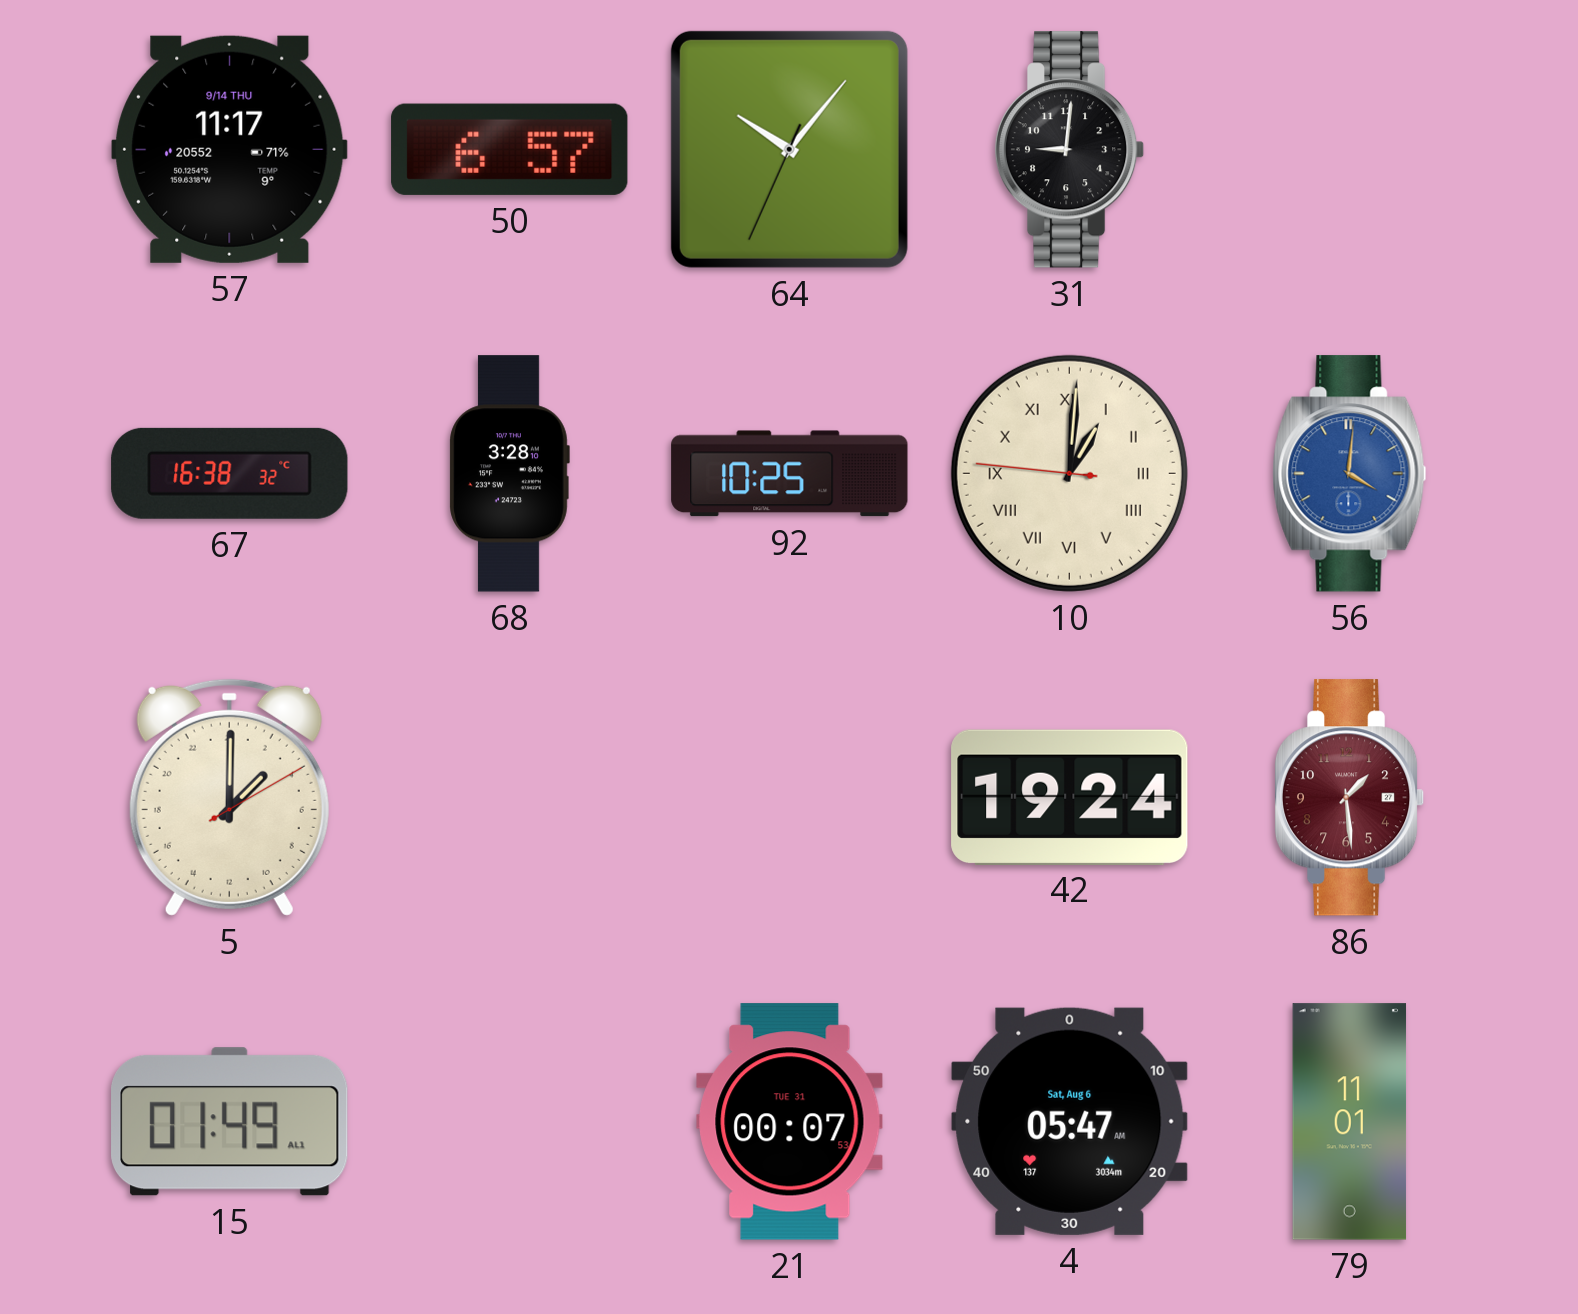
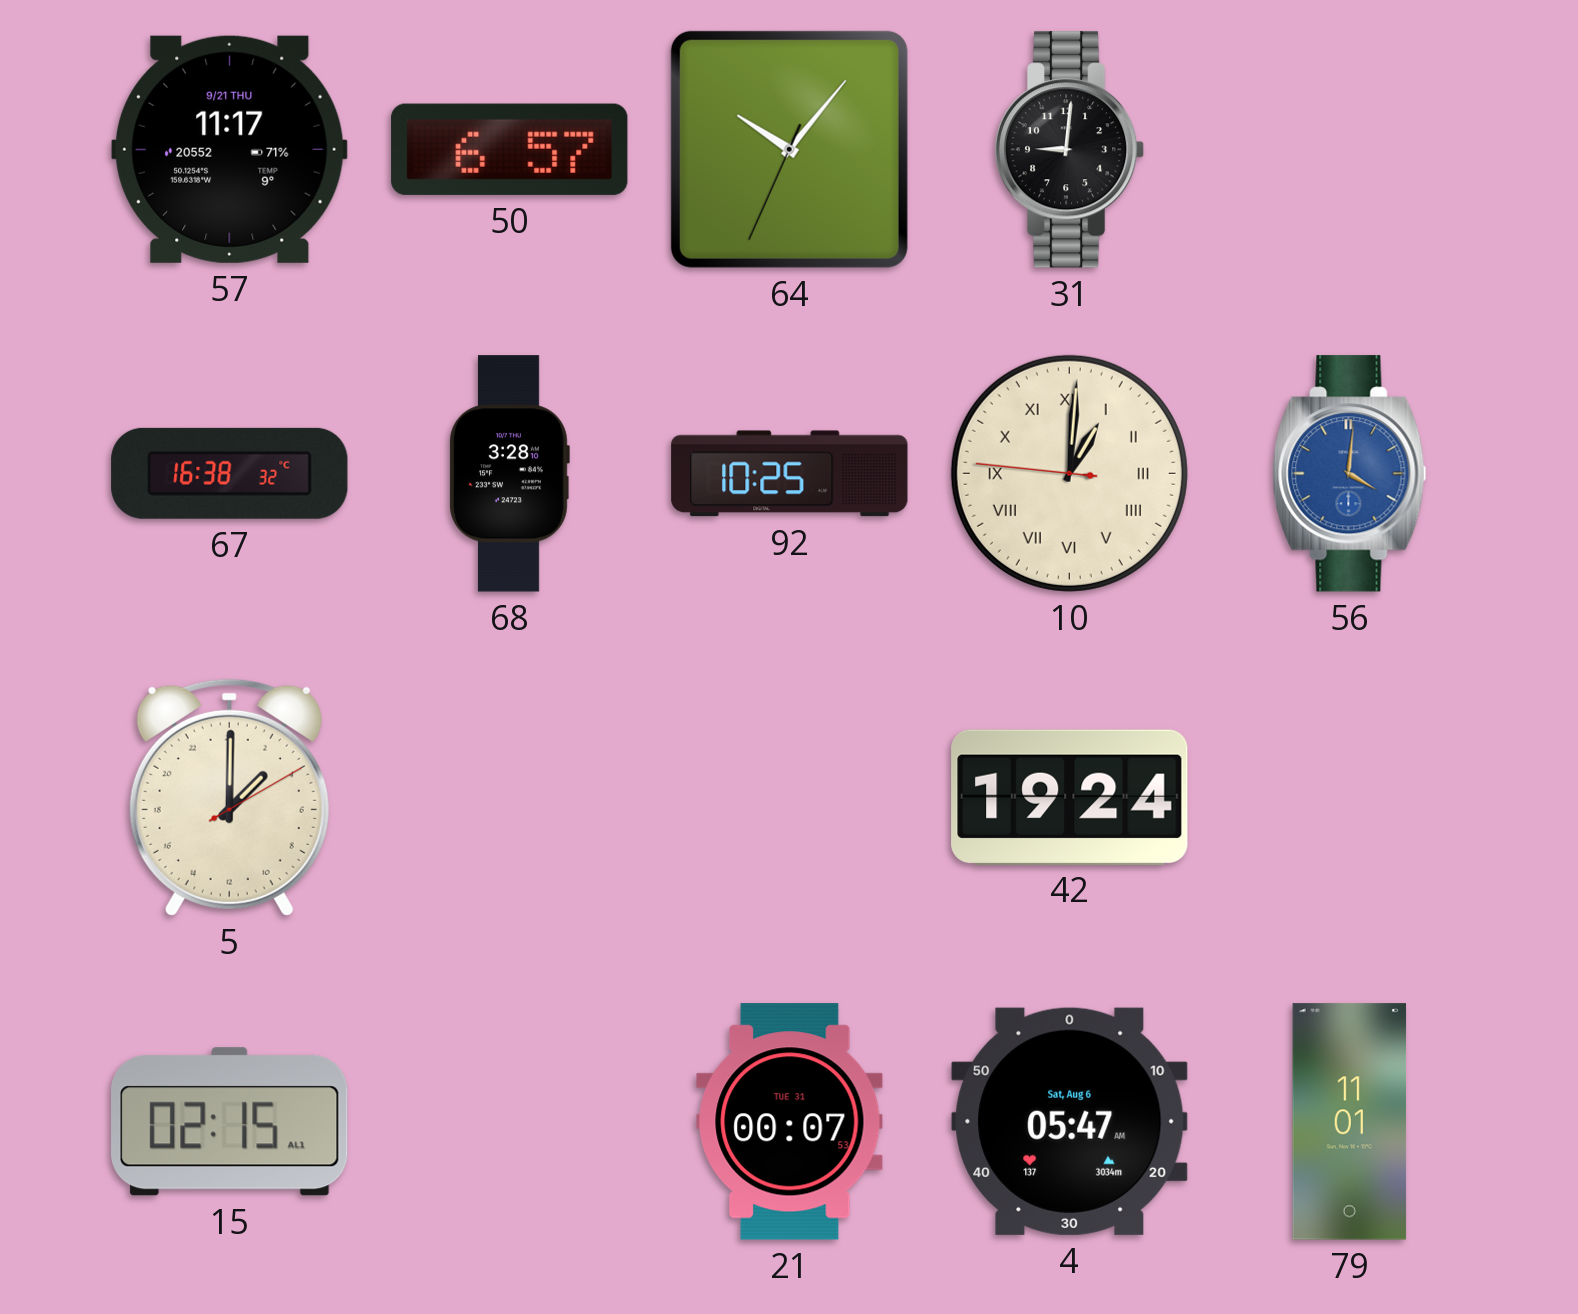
57 date: 9/14 THU -> 9/21 THU (230, 149)
86: 1:29 -> none (1350, 798)
15: 01:49 -> 02:15 (230, 1122)
